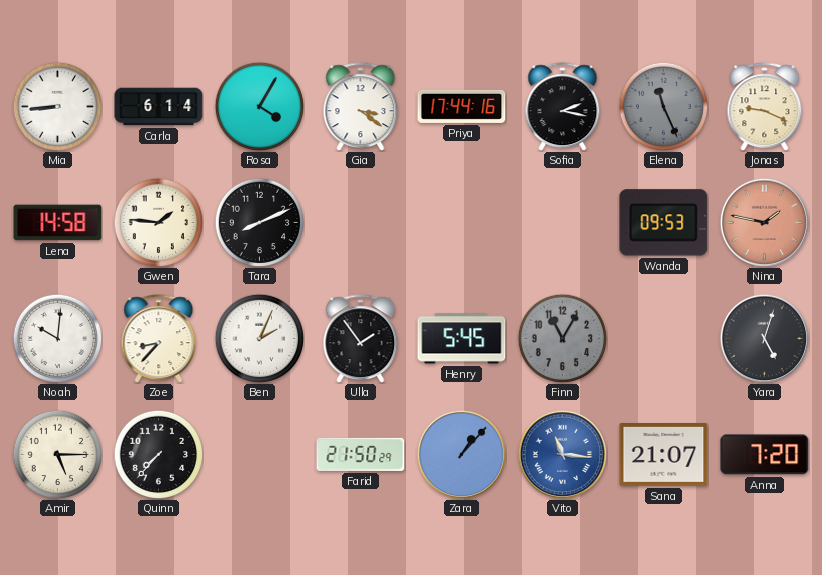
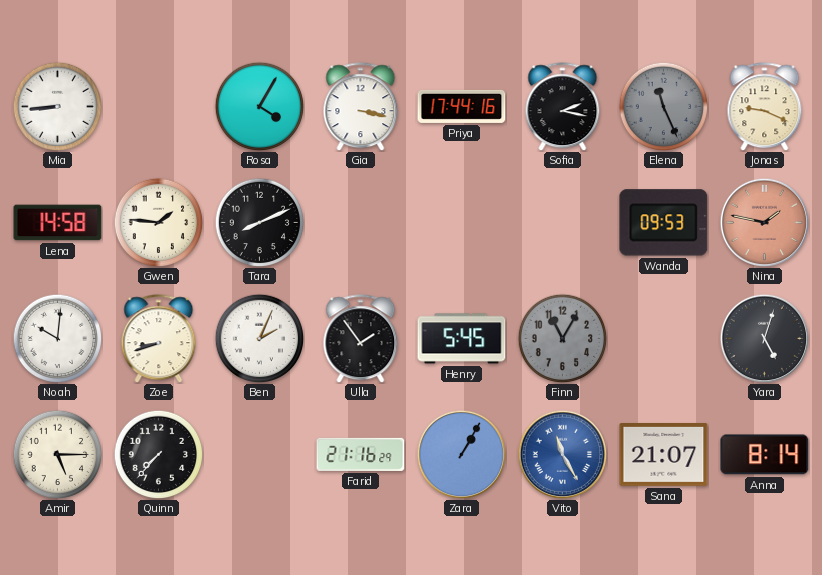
Carla: 6:14 -> none (159, 107)
Gia: 3:21 -> 3:17 (361, 107)
Zoe: 8:37 -> 8:42 (159, 339)
Farid: 21:50 -> 21:16 (361, 454)
Zara: 1:07 -> 1:05 (461, 454)
Vito: 11:16 -> 11:25 (562, 454)
Anna: 7:20 -> 8:14 (765, 455)
